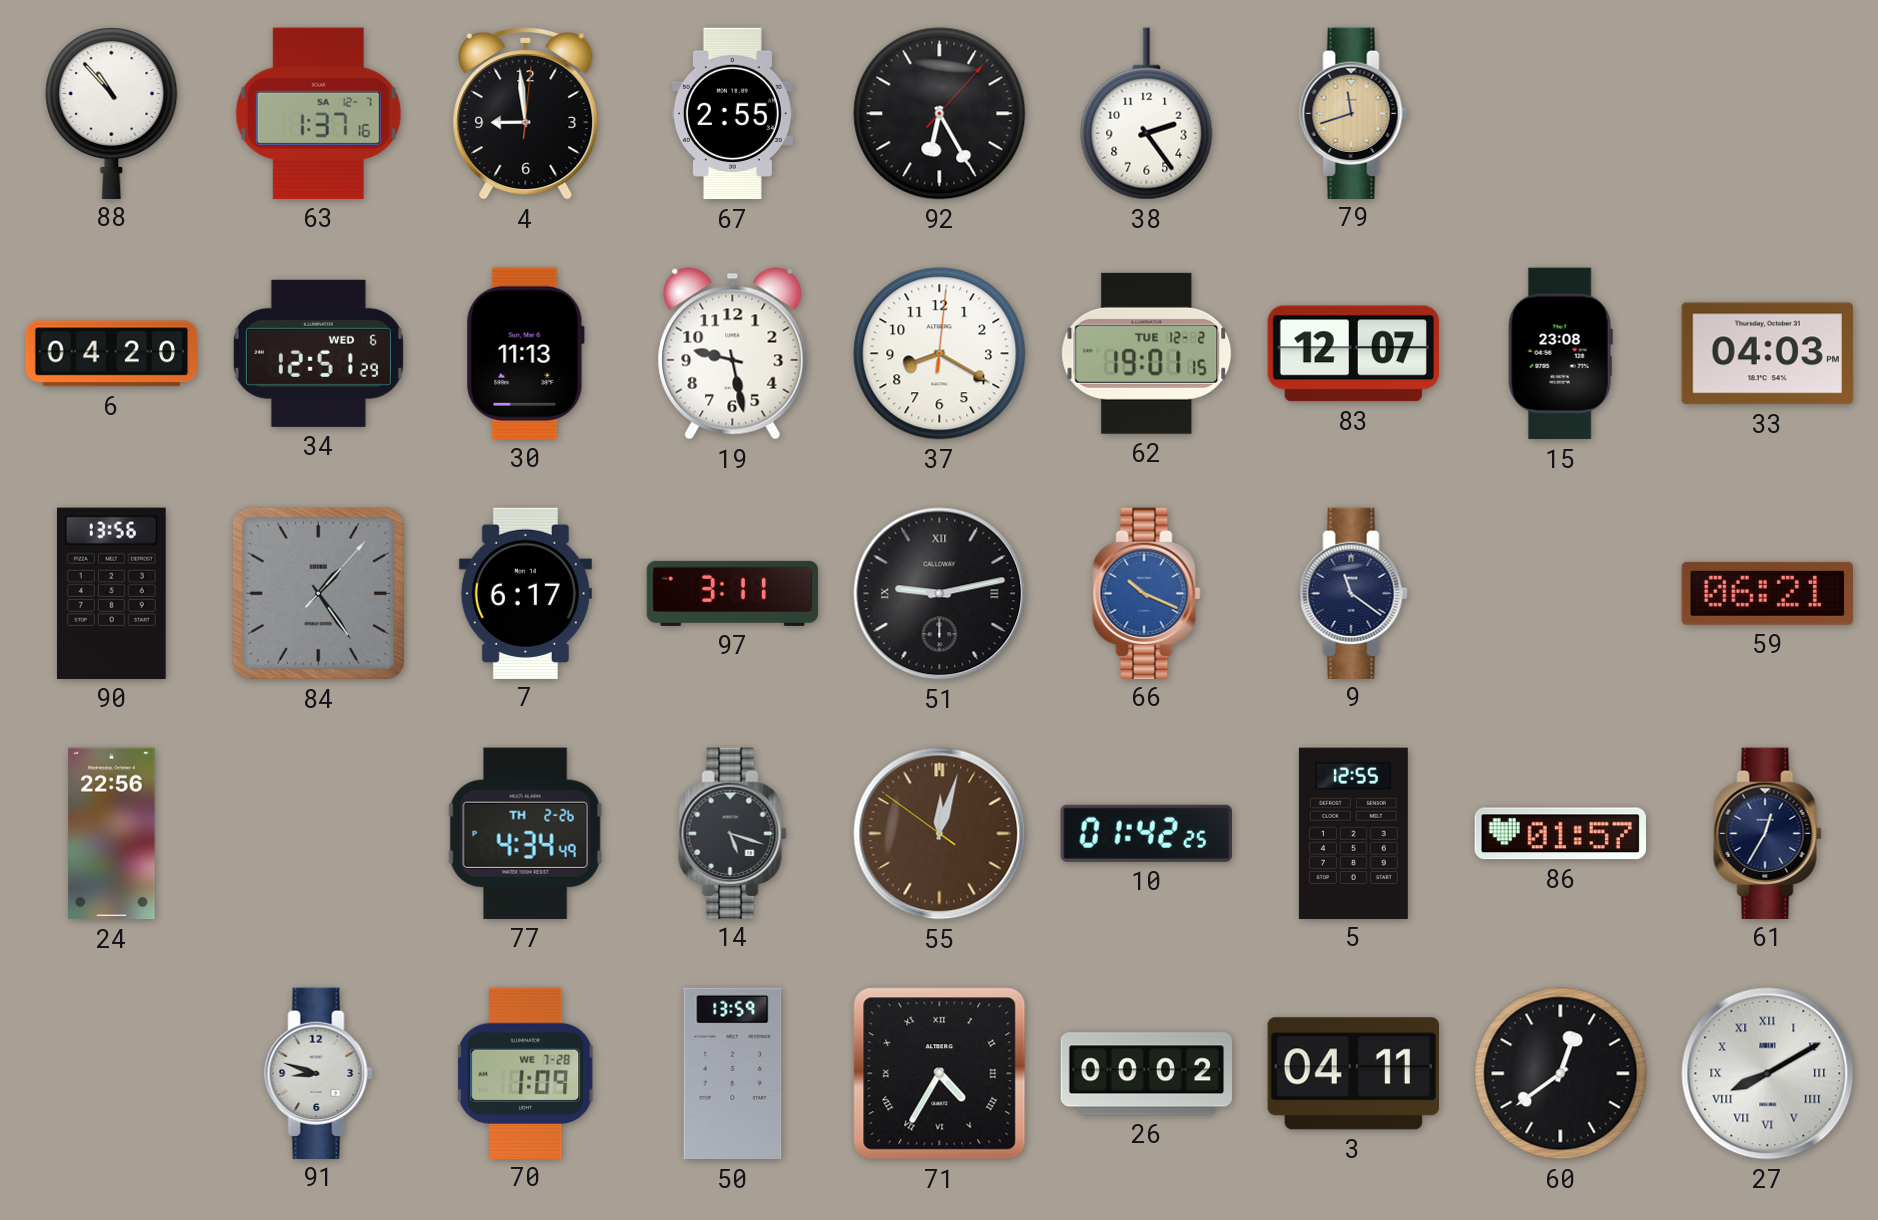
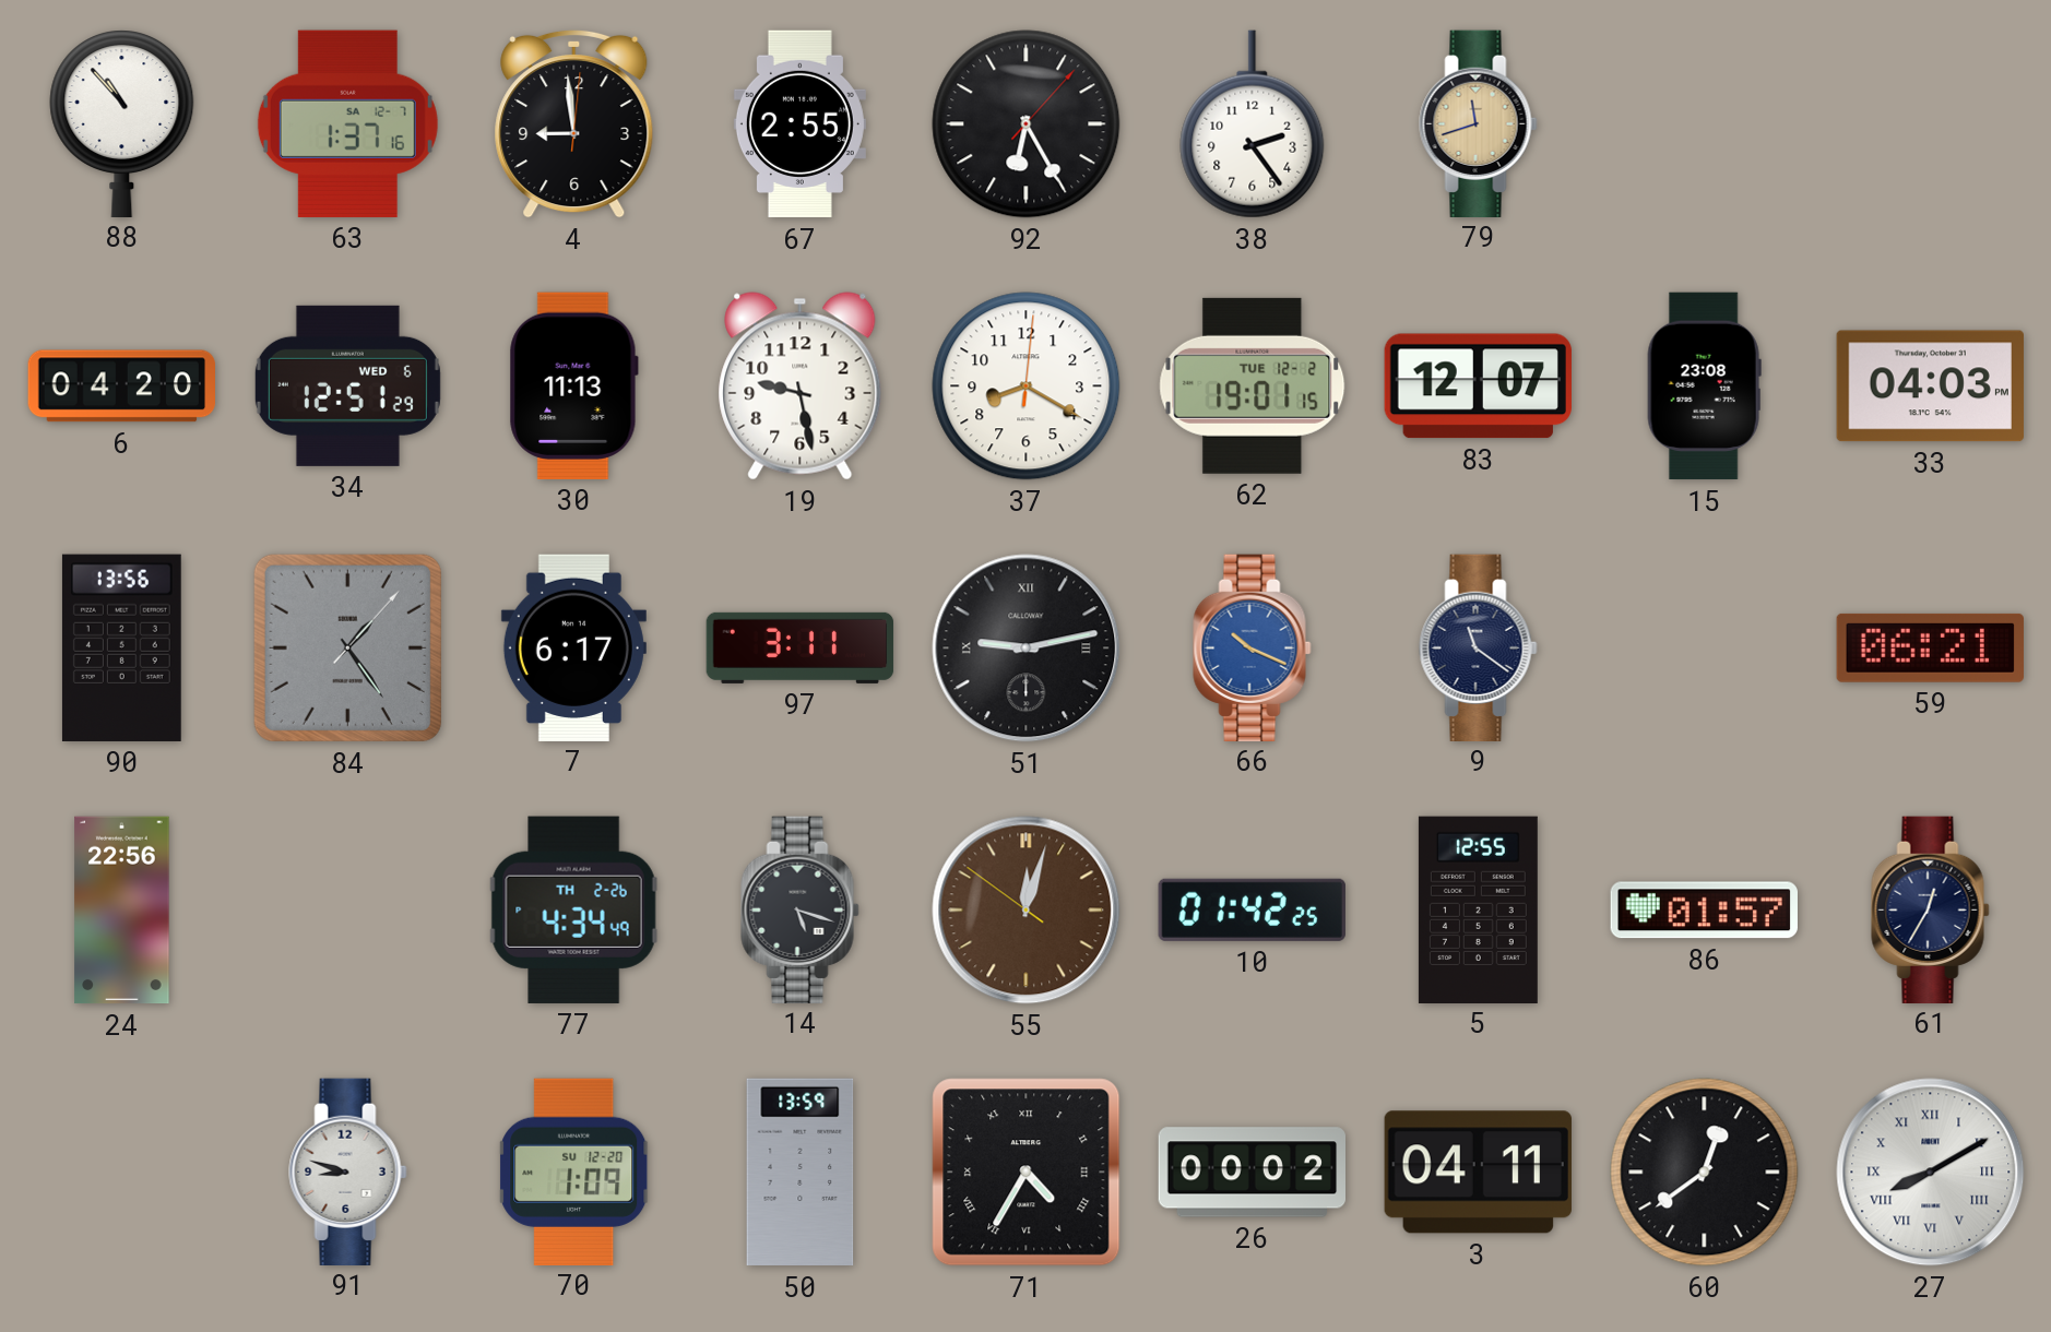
70 date: WE 7-28 -> SU 12-20 (574, 1172)
